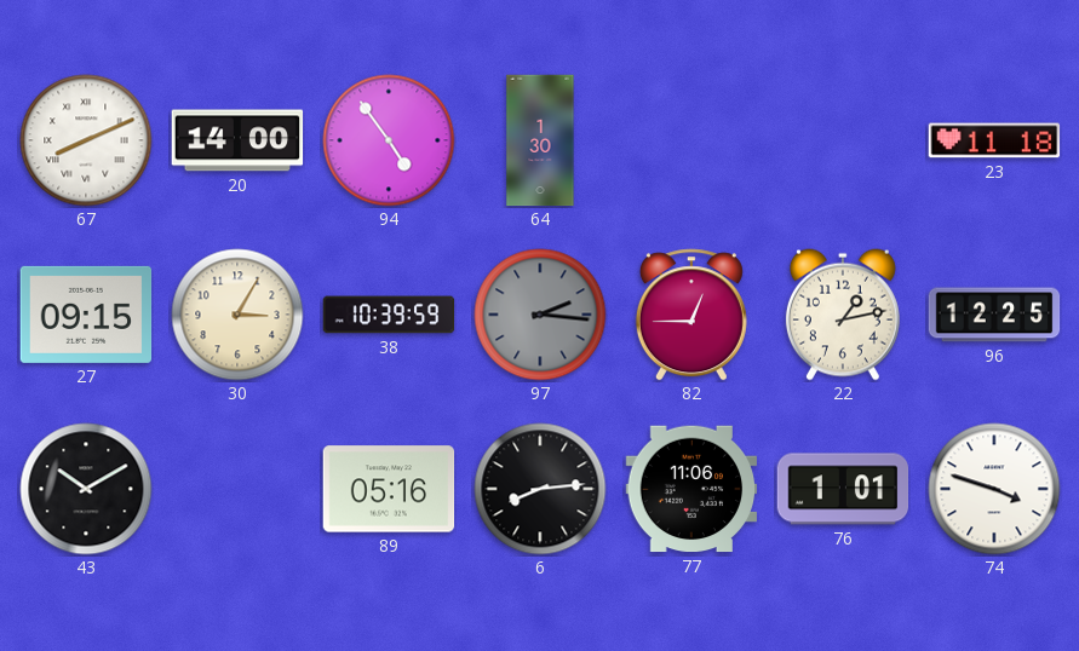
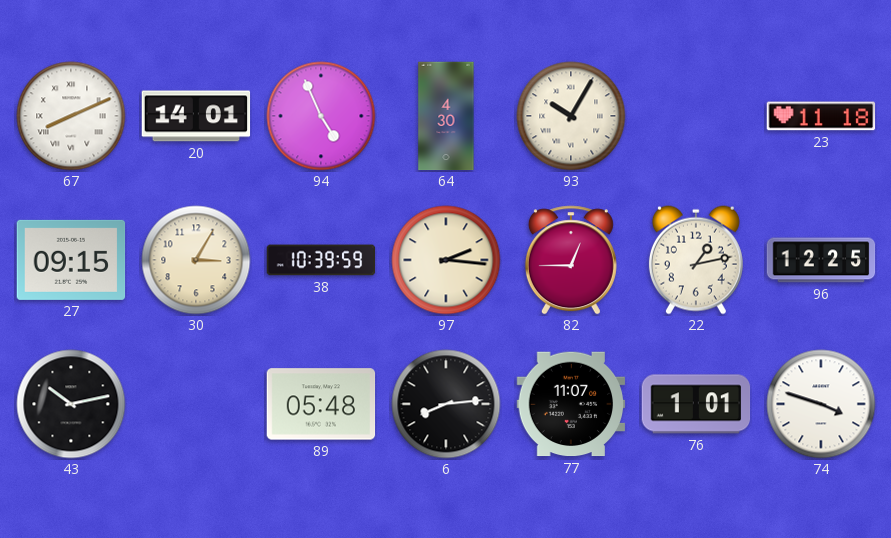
20: 14:00 -> 14:01 (196, 116)
94: 4:54 -> 4:56 (321, 116)
64: 1:30 -> 4:30 (446, 116)
93: none -> 10:05 (571, 116)
97 dial: grey -> cream (446, 260)
43: 10:10 -> 10:13 (71, 404)
89: 05:16 -> 05:48 (321, 404)
77: 11:06 -> 11:07 (571, 404)
